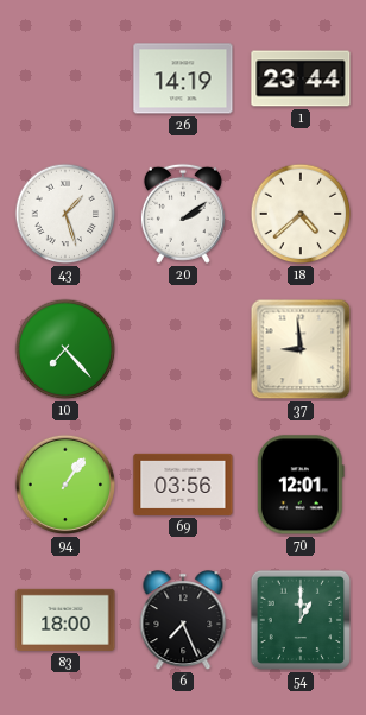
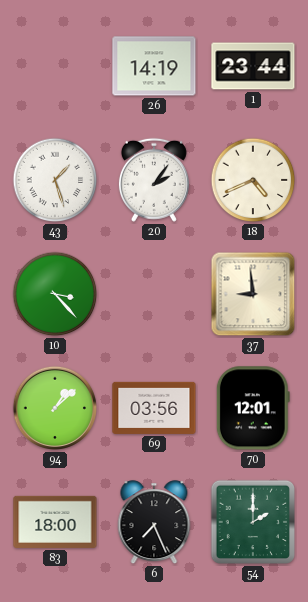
20: 2:09 -> 2:06 (154, 180)
18: 4:38 -> 4:41 (253, 180)
10: 7:23 -> 3:23 (55, 294)
94: 1:06 -> 1:08 (55, 408)
54: 1:00 -> 2:00 (253, 522)
